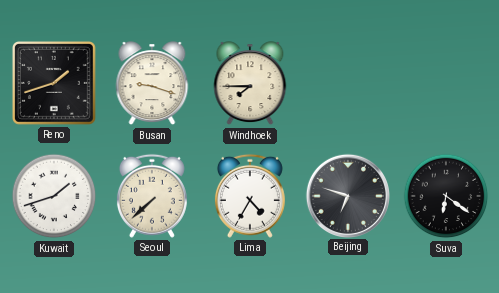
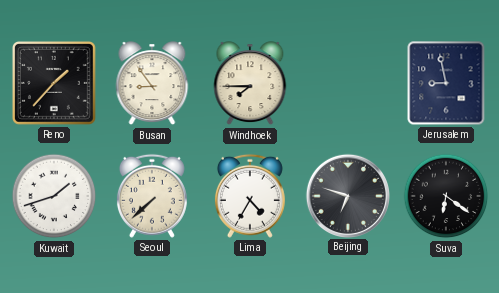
Reno: 1:42 -> 1:37 (54, 83)
Busan: 9:18 -> 8:54 (152, 84)
Jerusalem: none -> 8:58 (446, 83)
